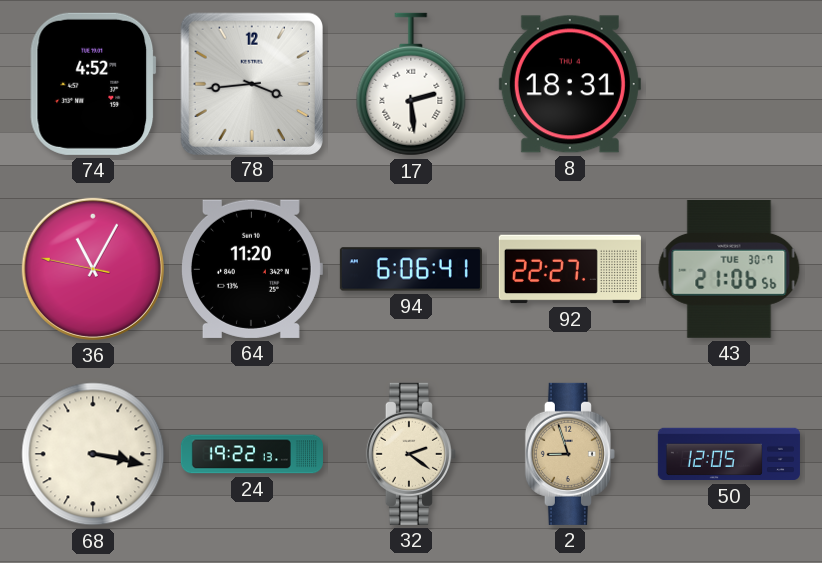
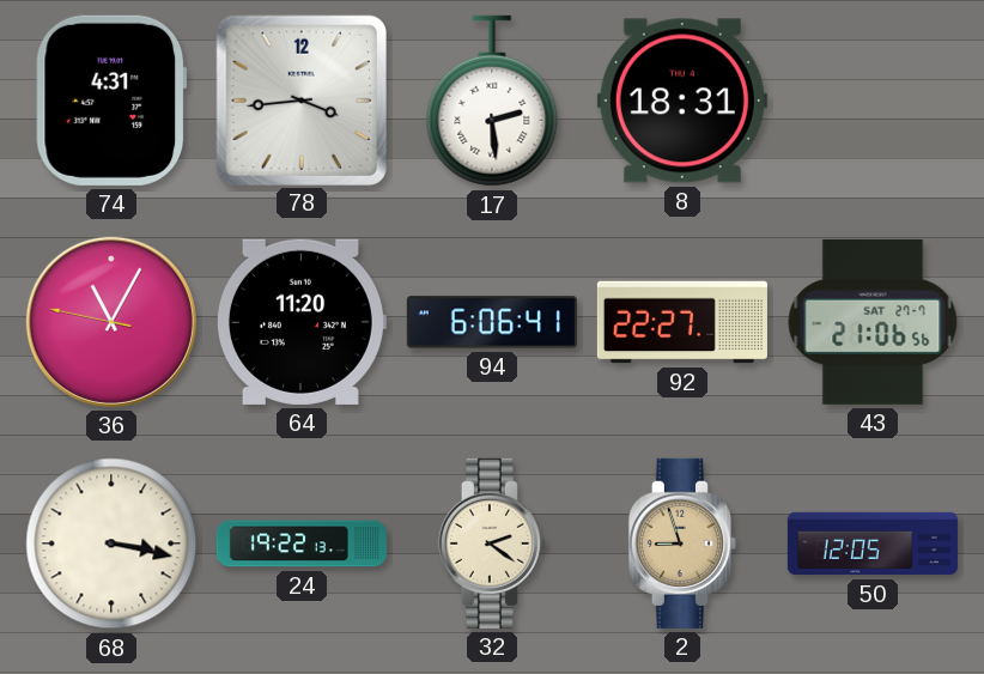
74: 4:52 -> 4:31 (111, 101)
43 date: TUE 30-7 -> SAT 27-7 (873, 322)
